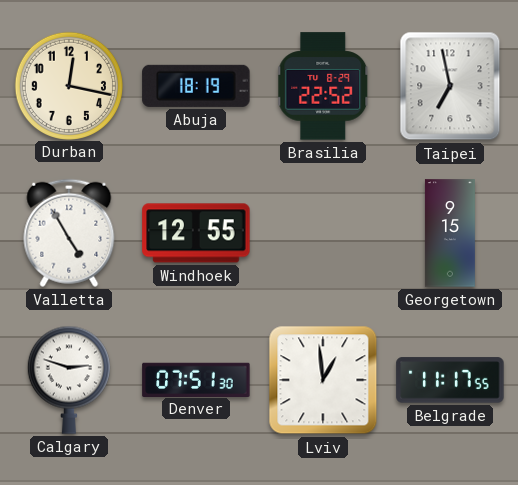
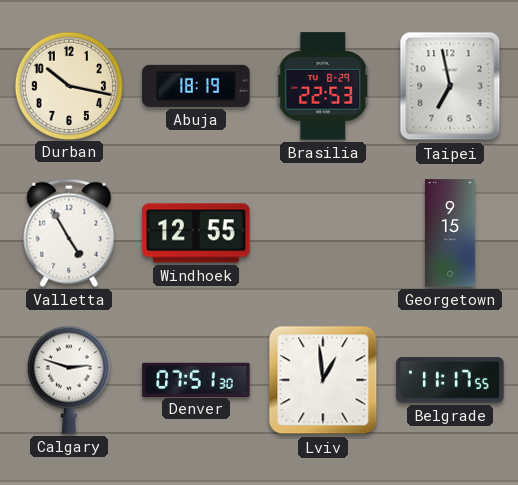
Durban: 12:17 -> 10:17 (69, 85)
Brasilia: 22:52 -> 22:53 (324, 86)
